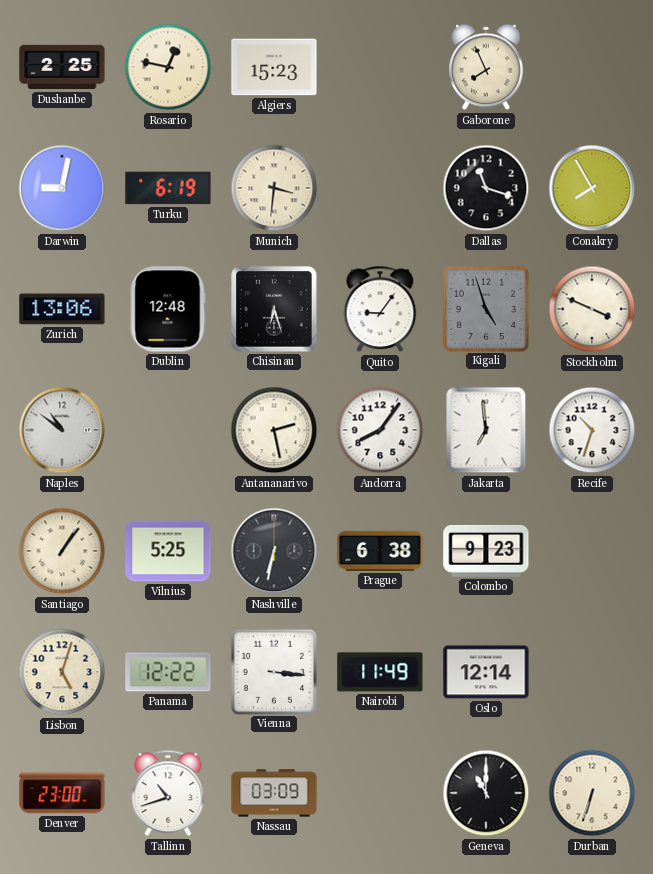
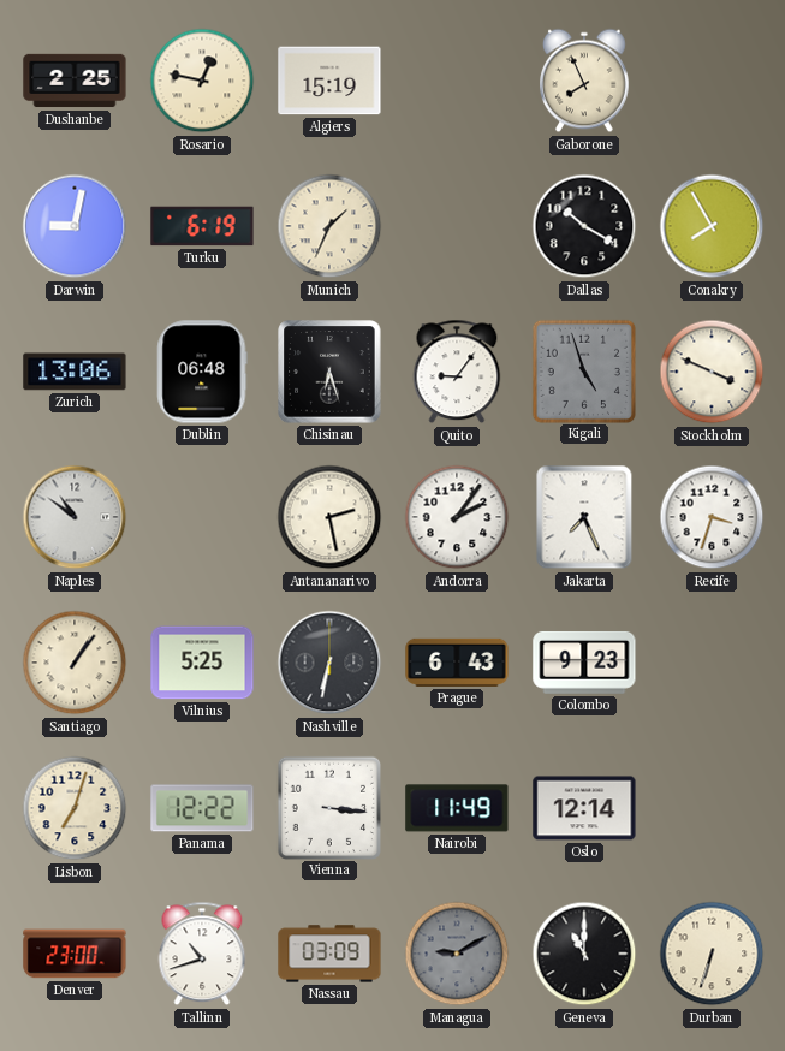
Algiers: 15:23 -> 15:19 (329, 81)
Munich: 3:31 -> 1:34 (329, 226)
Dallas: 11:18 -> 10:20 (584, 226)
Dublin: 12:48 -> 06:48 (202, 372)
Andorra: 8:06 -> 2:06 (457, 517)
Jakarta: 6:59 -> 7:26 (584, 517)
Recife: 10:33 -> 3:33 (712, 517)
Prague: 6:38 -> 6:43 (457, 663)
Lisbon: 5:03 -> 7:03 (75, 808)
Managua: none -> 9:10 (457, 954)
